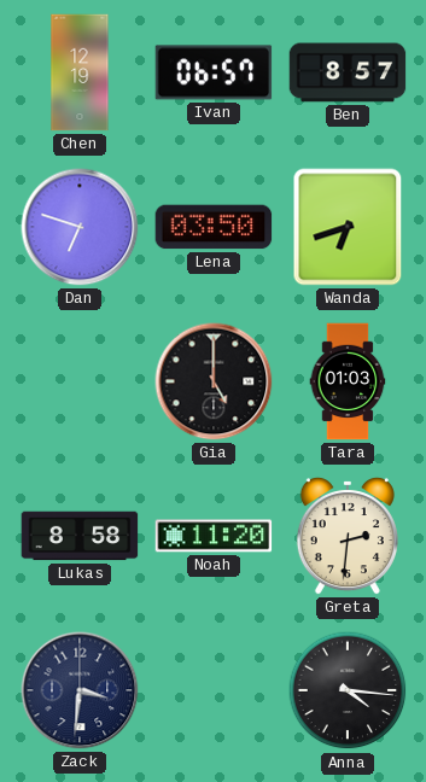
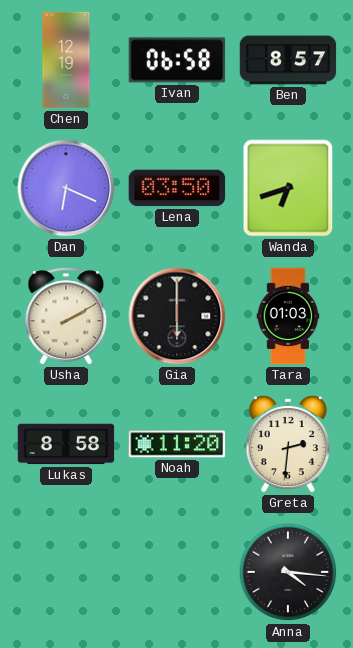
Ivan: 06:57 -> 06:58 (177, 60)
Dan: 6:48 -> 6:19 (66, 188)
Usha: none -> 2:10 (66, 316)
Gia: 5:00 -> 6:00 (177, 316)
Zack: 3:31 -> none (80, 690)
